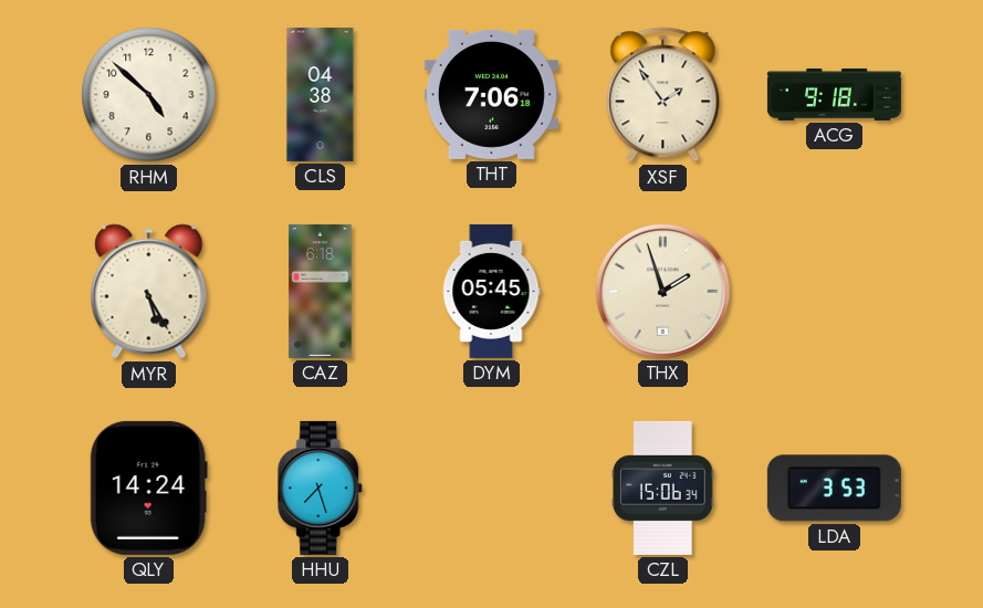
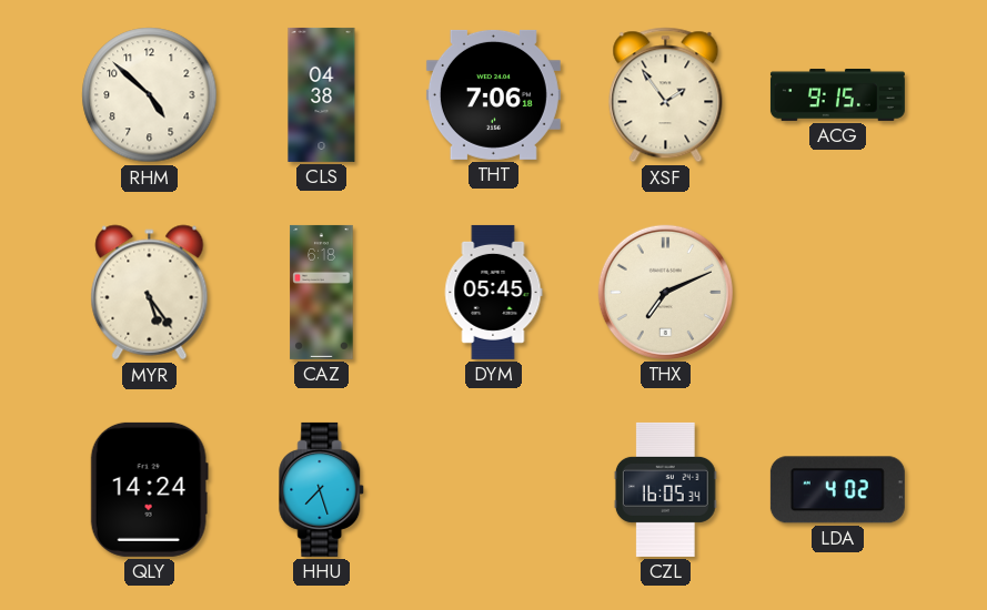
ACG: 9:18 -> 9:15 (837, 94)
MYR: 5:25 -> 5:24 (150, 293)
THX: 1:57 -> 7:11 (665, 292)
CZL: 15:06 -> 16:05 (665, 489)
LDA: 3:53 -> 4:02 (837, 490)
